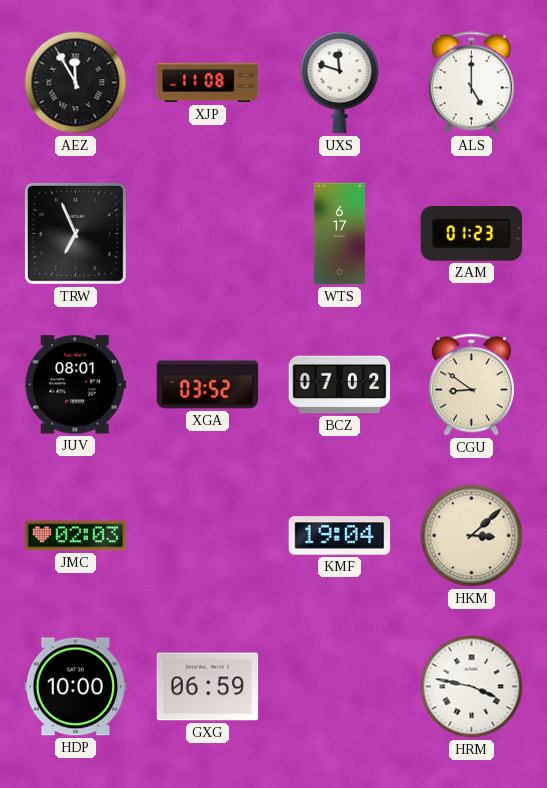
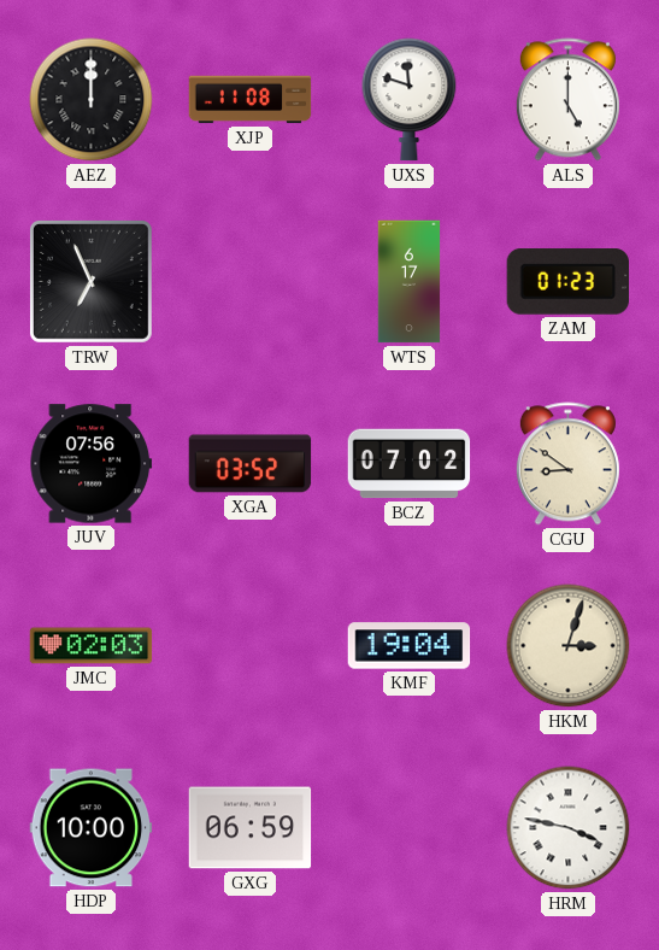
AEZ: 11:55 -> 12:00 (92, 100)
JUV: 08:01 -> 07:56 (92, 464)
HKM: 3:08 -> 3:03 (569, 646)
